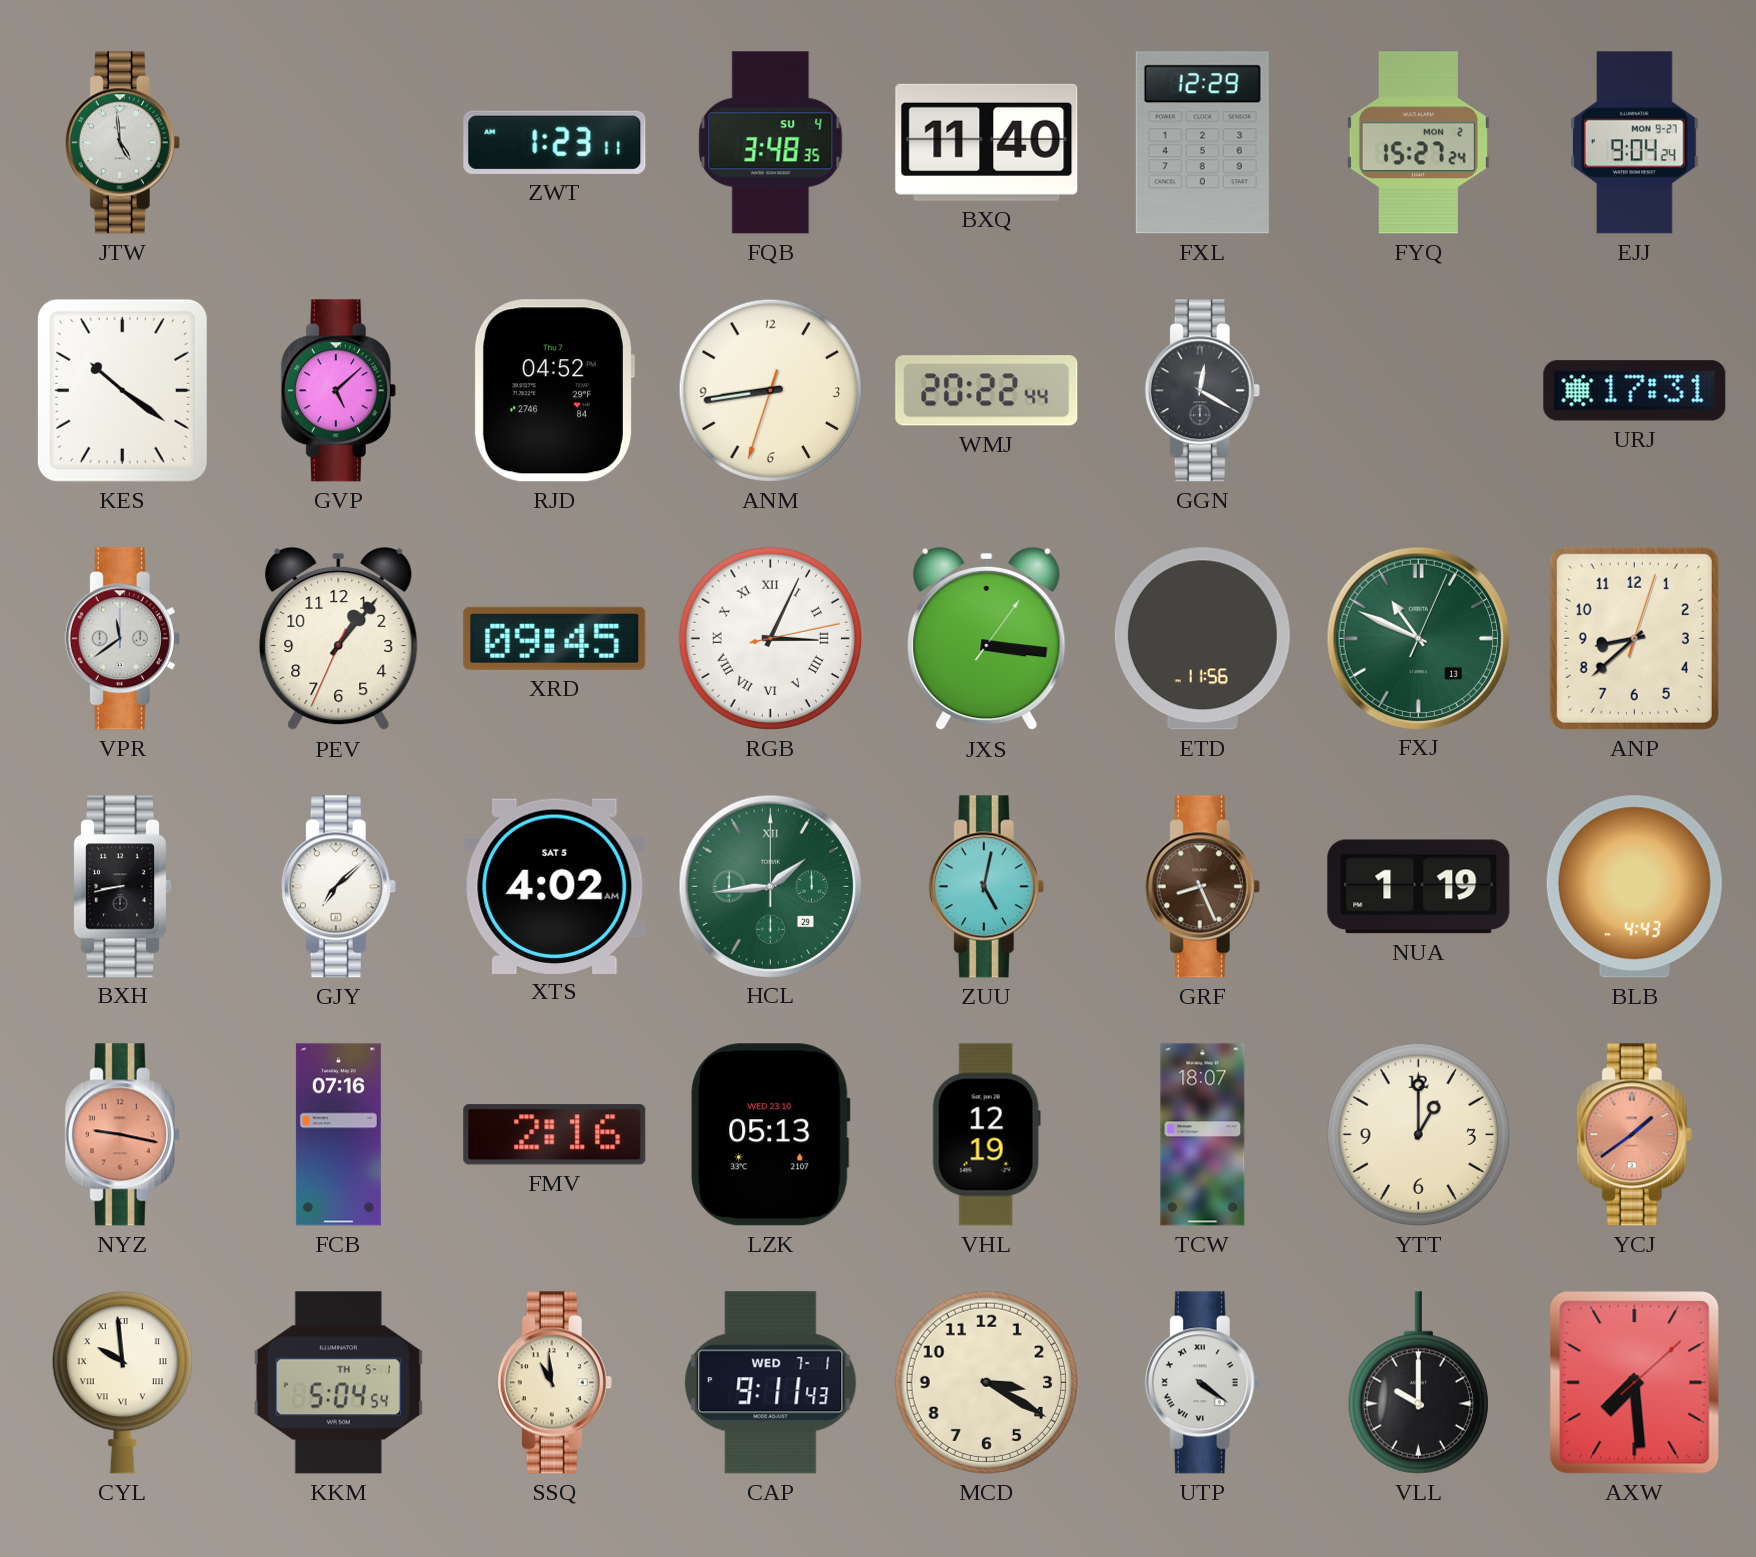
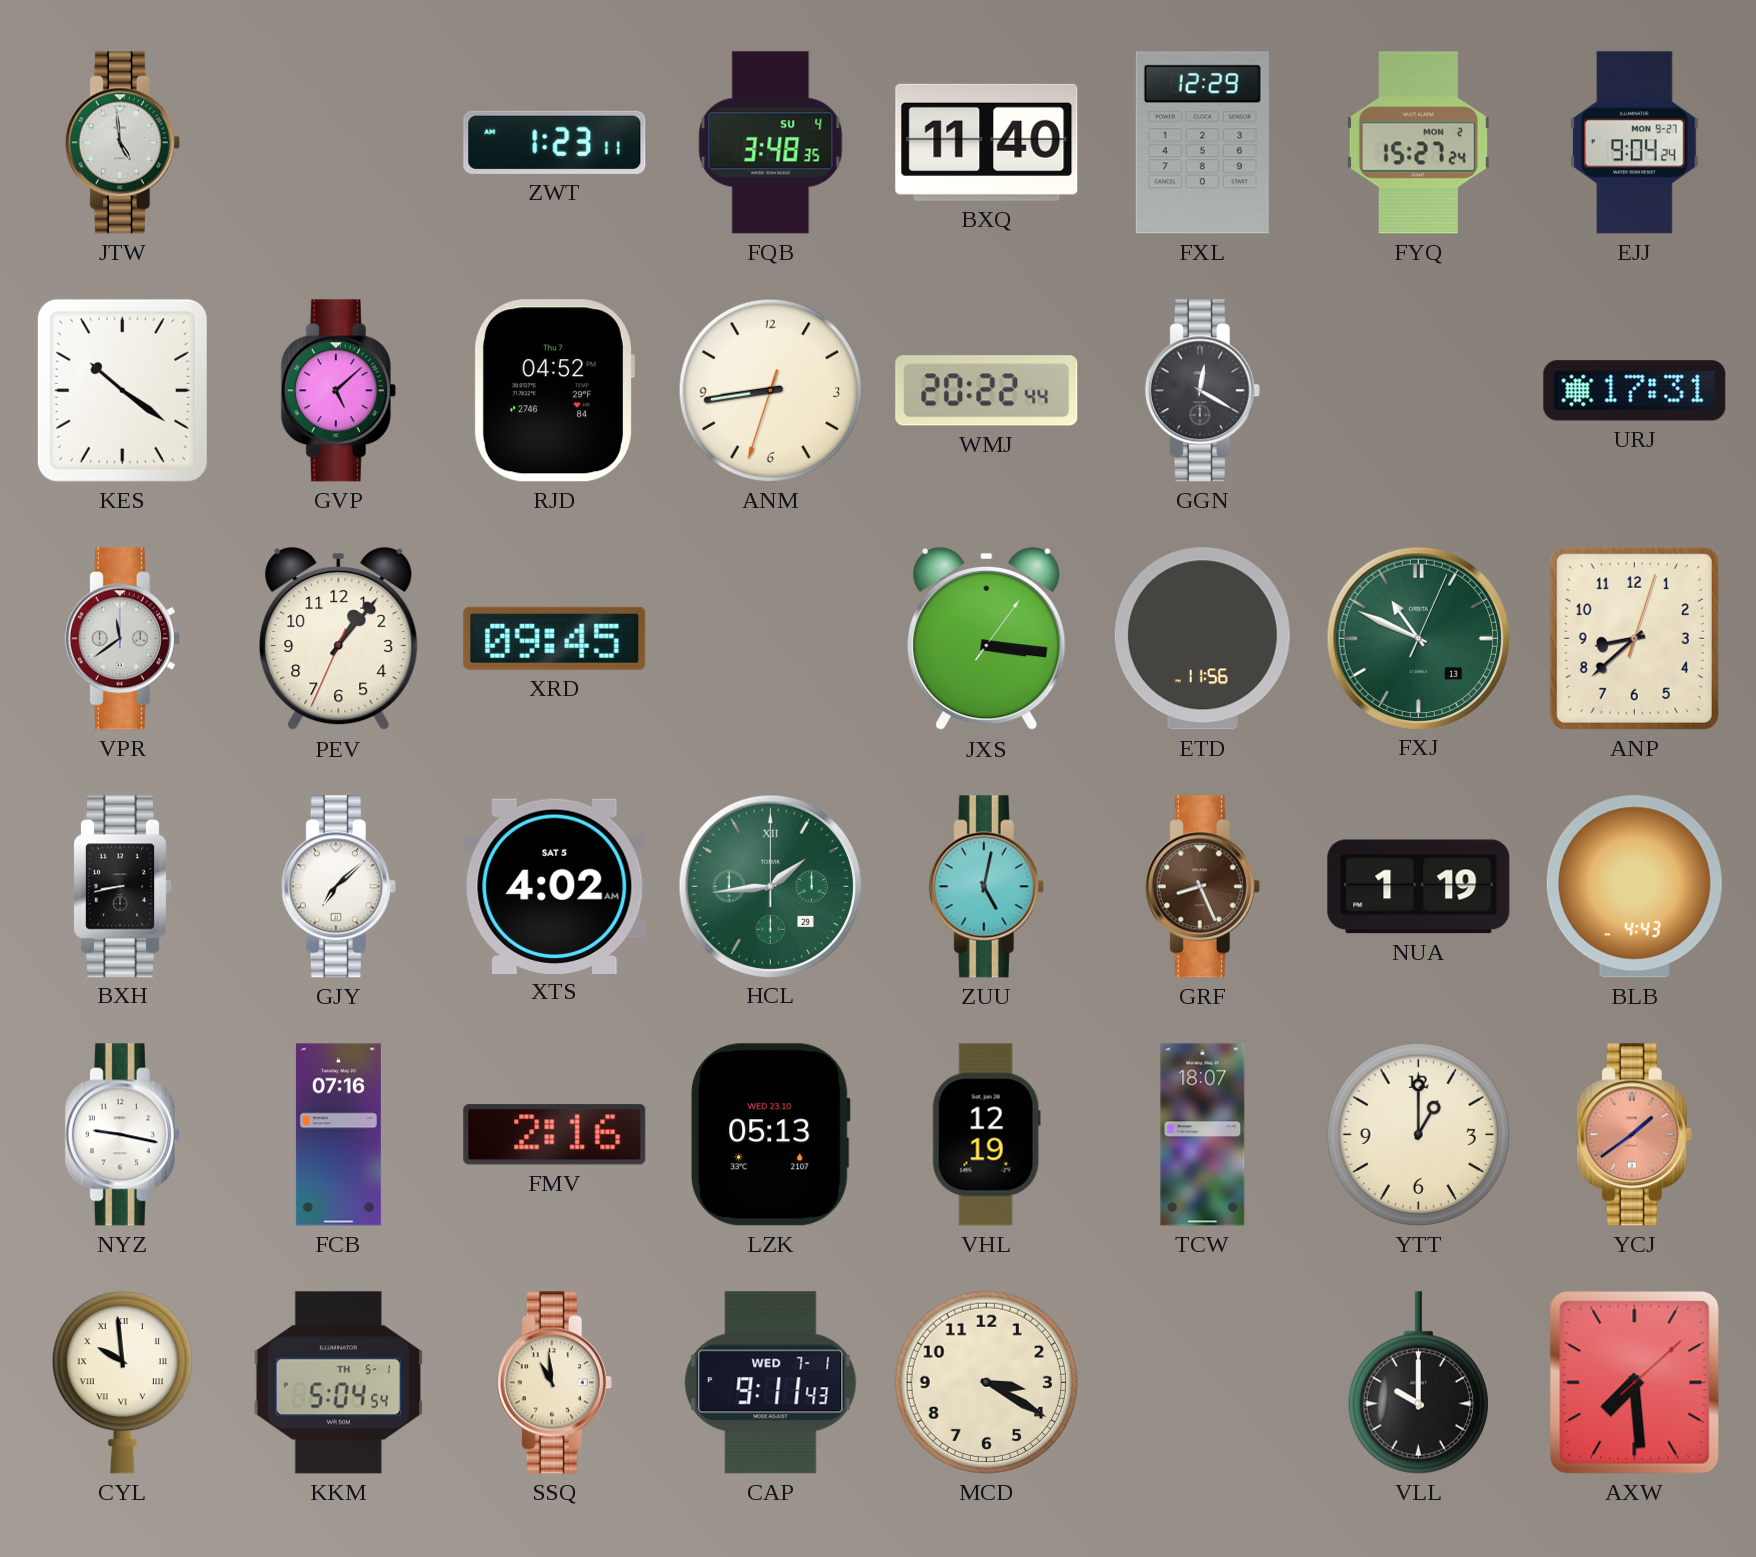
RGB: 3:04 -> none (770, 638)
NYZ dial: salmon -> white (122, 1135)
UTP: 4:21 -> none (1202, 1383)
